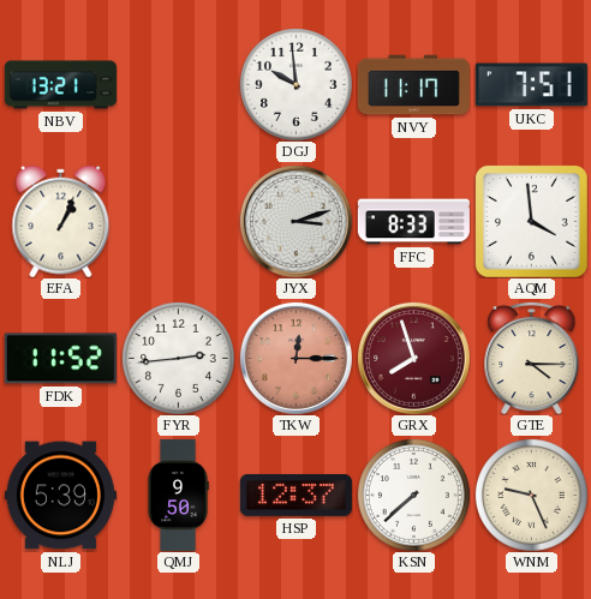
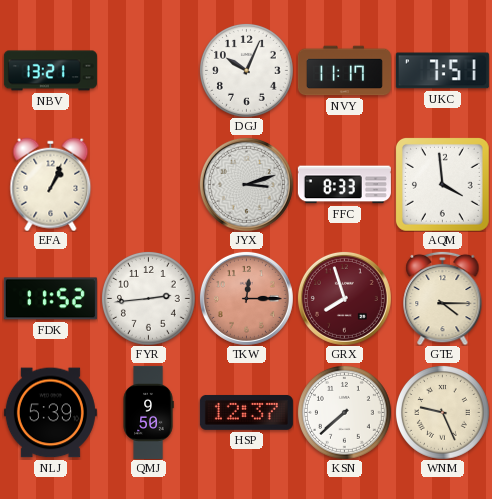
DGJ: 9:59 -> 10:04 (247, 71)
